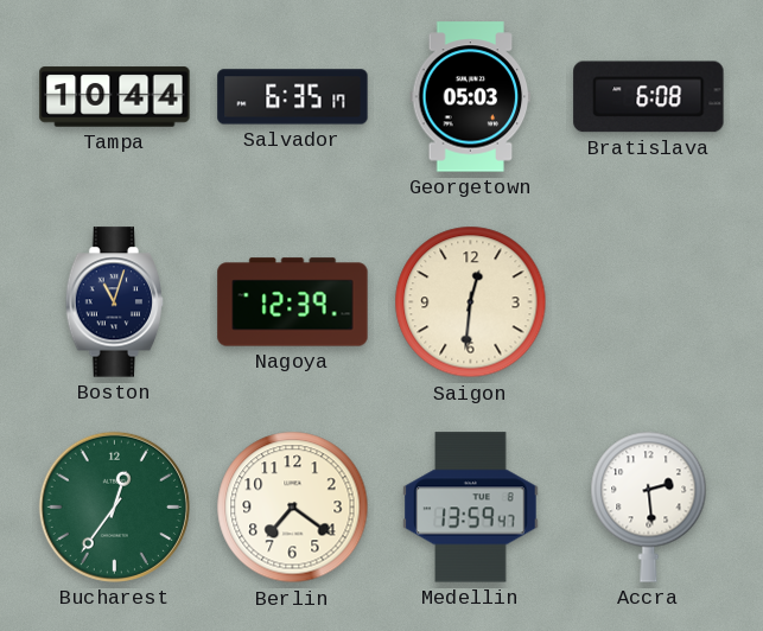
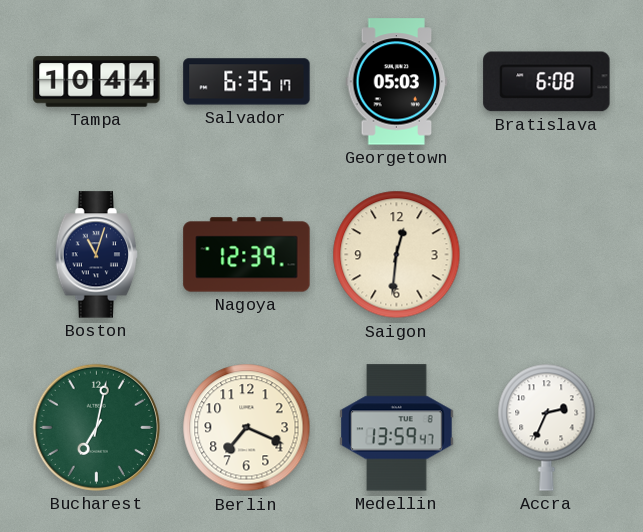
Bucharest: 12:36 -> 7:02 (96, 427)
Berlin: 7:21 -> 7:19 (247, 428)
Accra: 2:29 -> 2:34 (547, 427)
